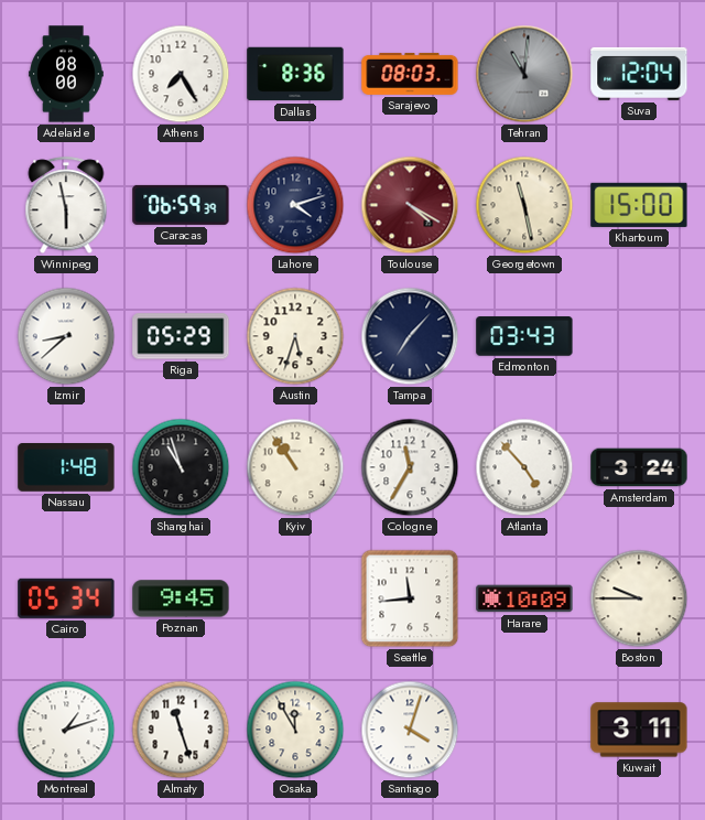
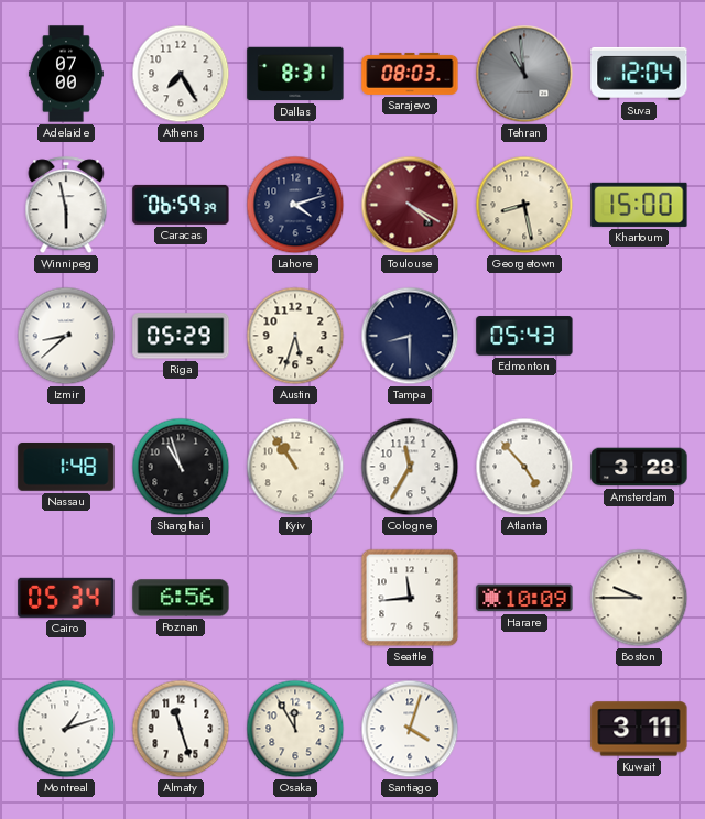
Adelaide: 08:00 -> 07:00 (66, 74)
Dallas: 8:36 -> 8:31 (295, 74)
Tehran: 11:01 -> 10:59 (524, 74)
Georgetown: 11:28 -> 8:28 (524, 205)
Tampa: 7:07 -> 8:30 (410, 336)
Edmonton: 03:43 -> 05:43 (524, 336)
Amsterdam: 3:24 -> 3:28 (639, 467)
Poznan: 9:45 -> 6:56 (181, 598)
